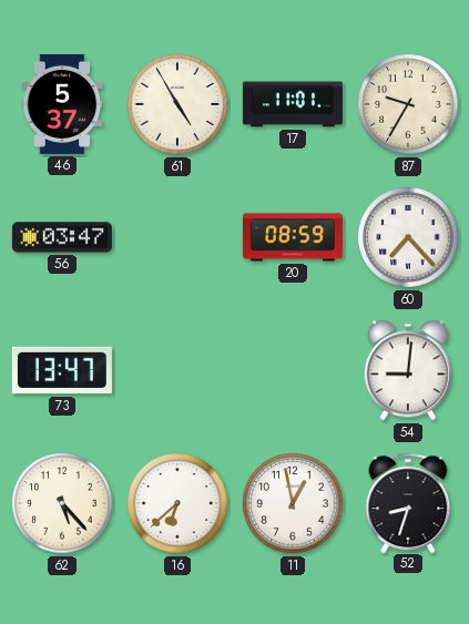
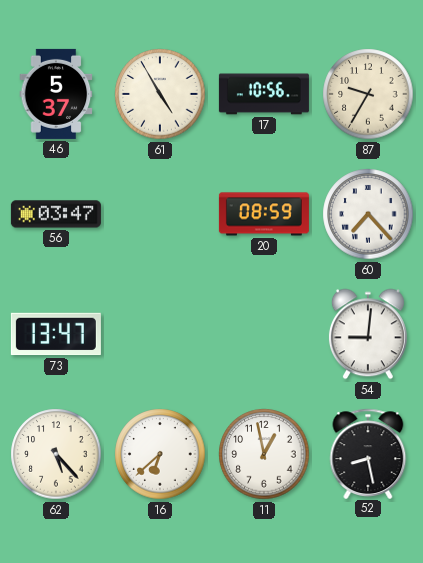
17: 11:01 -> 10:56 (264, 94)
52: 8:33 -> 8:28 (368, 453)
